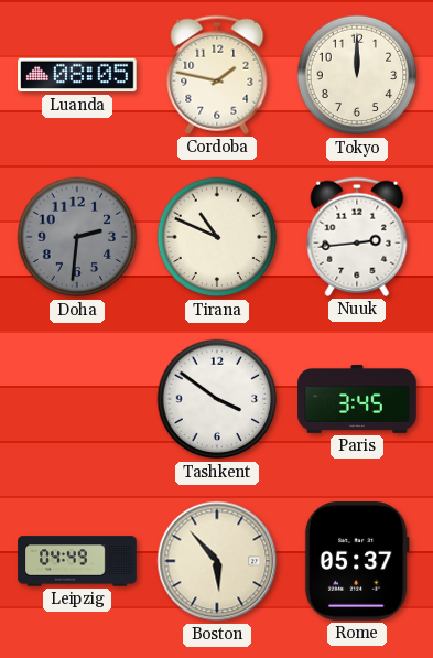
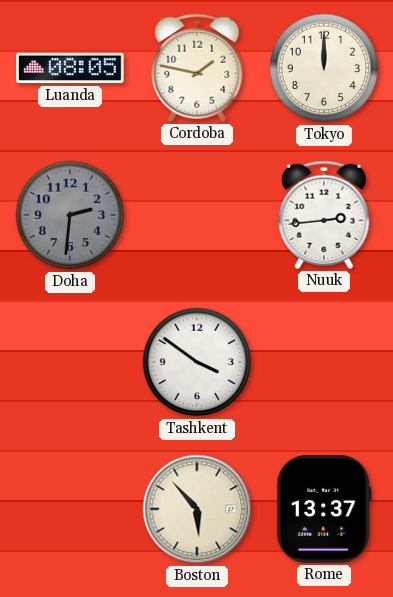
Tirana: 10:49 -> none (217, 237)
Paris: 3:45 -> none (357, 399)
Leipzig: 04:49 -> none (77, 561)
Rome: 05:37 -> 13:37 (324, 510)
